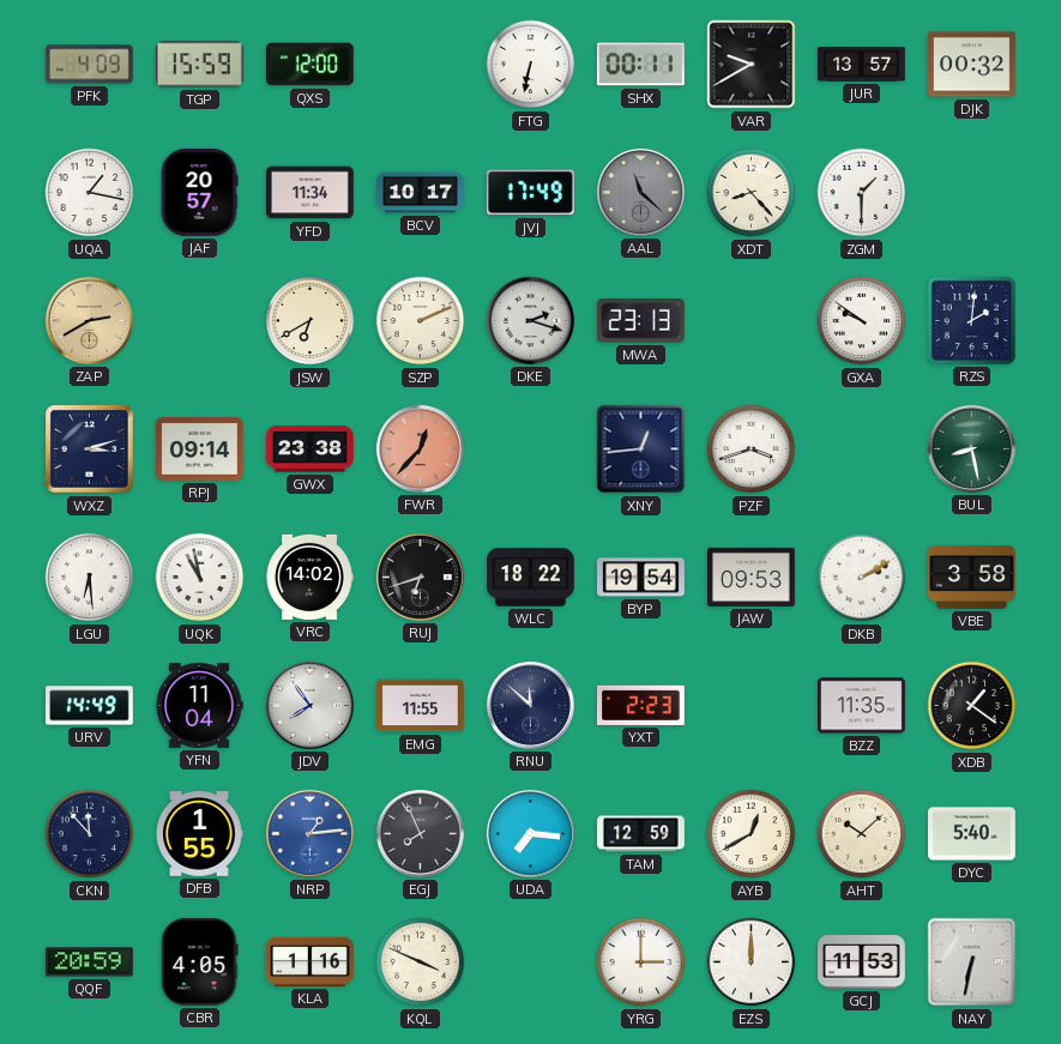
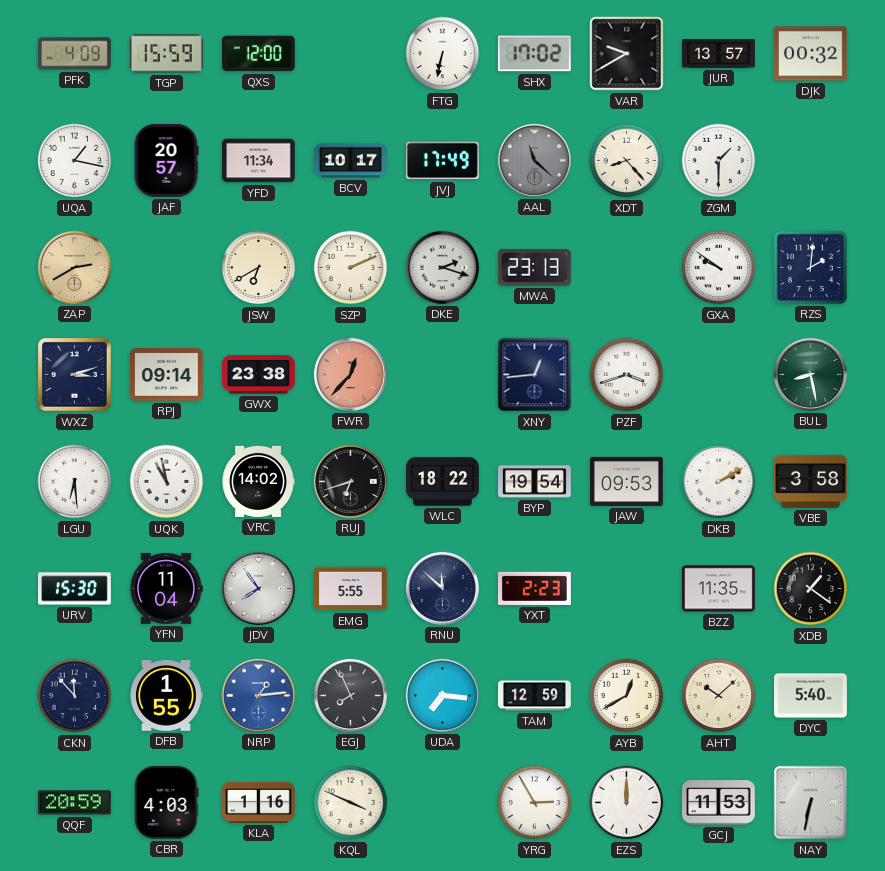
SHX: 00:11 -> 17:02 (534, 54)
URV: 14:49 -> 15:30 (75, 589)
EMG: 11:55 -> 5:55 (351, 589)
CBR: 4:05 -> 4:03 (167, 802)
YRG: 3:00 -> 2:55 (535, 803)
